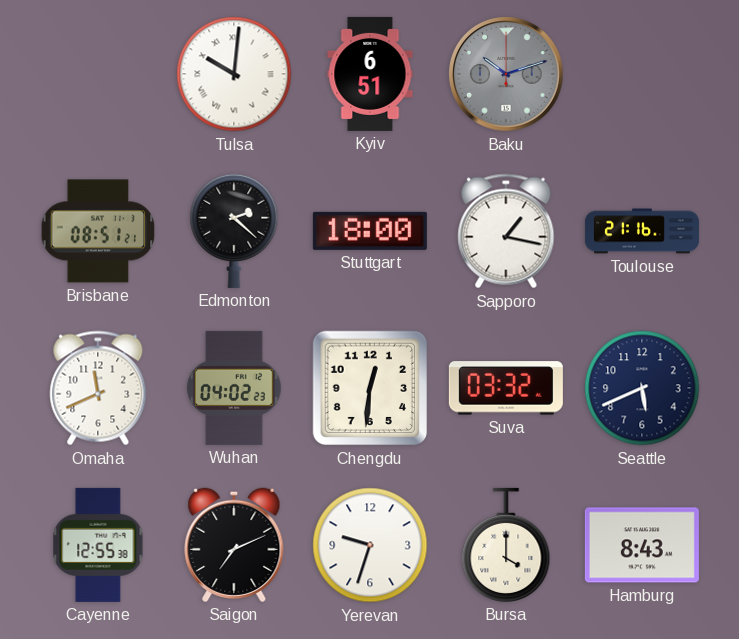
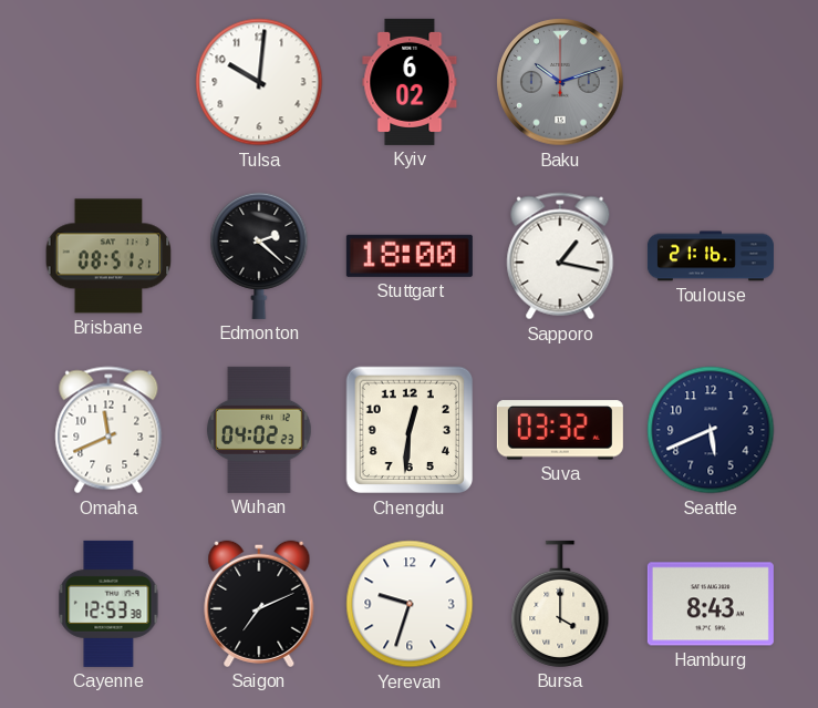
Tulsa numerals: Roman -> Arabic (259, 82)
Kyiv: 6:51 -> 6:02 (410, 82)
Cayenne: 12:55 -> 12:53 (108, 604)
